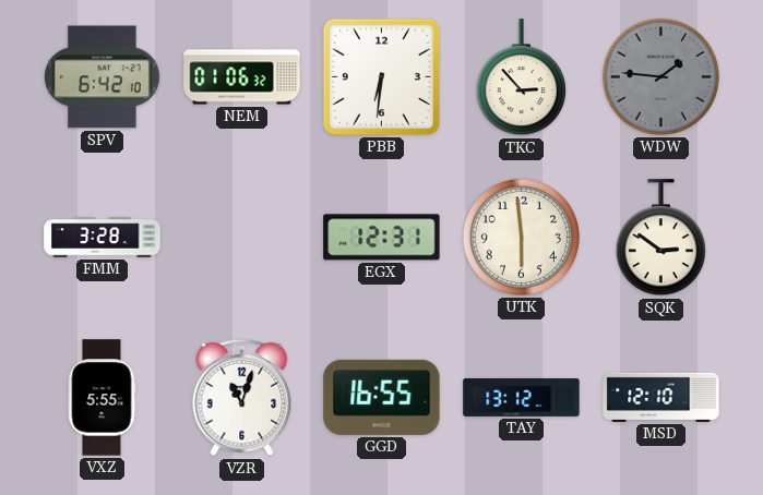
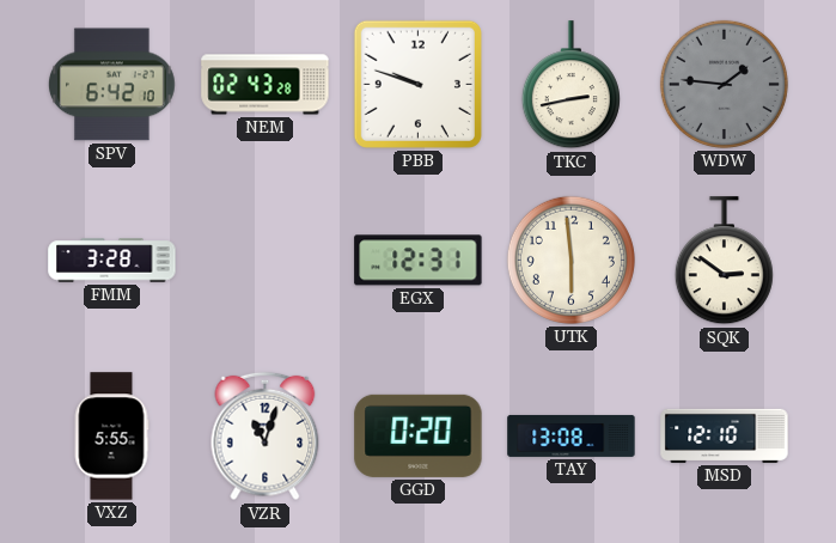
NEM: 01:06 -> 02:43 (266, 85)
PBB: 6:31 -> 9:48 (417, 84)
TKC: 2:53 -> 2:43 (570, 85)
GGD: 16:55 -> 0:20 (419, 435)
TAY: 13:12 -> 13:08 (572, 435)
